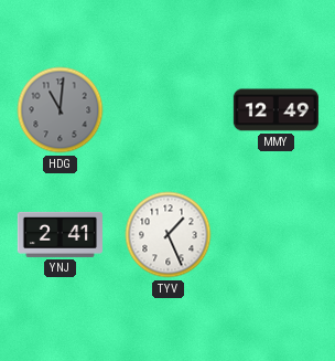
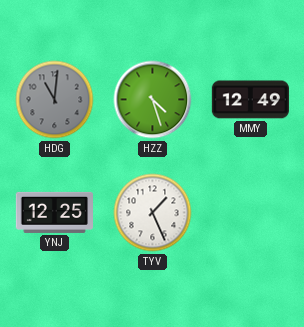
HZZ: none -> 4:27 (153, 100)
YNJ: 2:41 -> 12:25 (54, 212)
